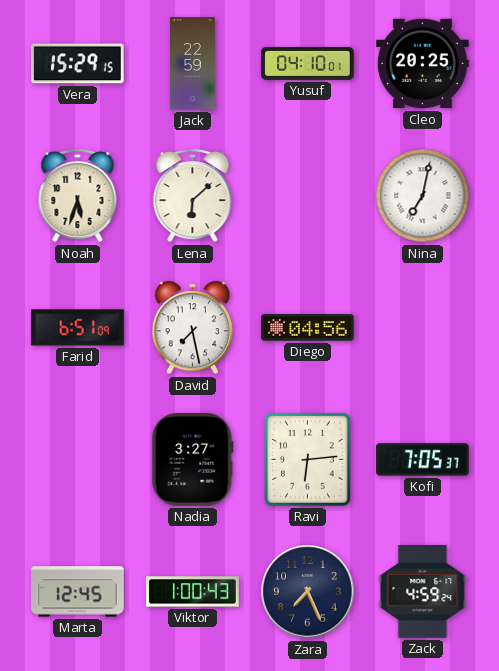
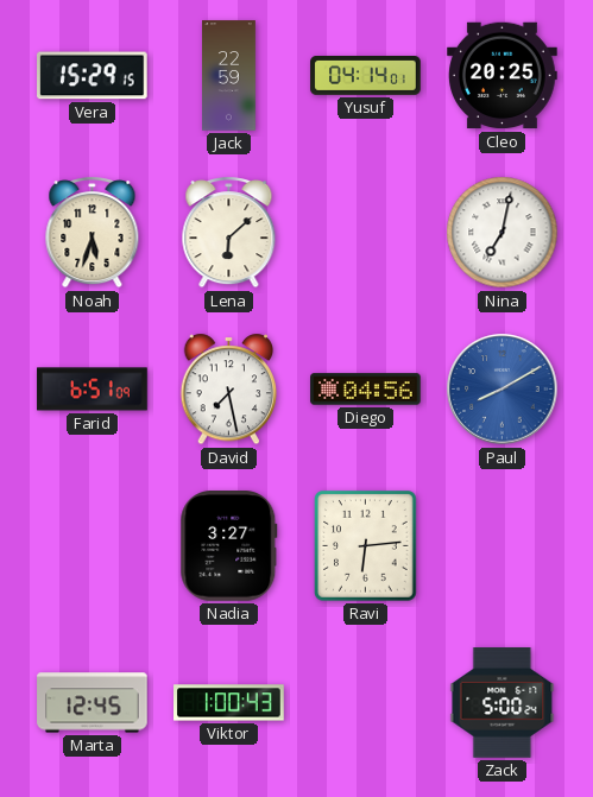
Yusuf: 04:10 -> 04:14 (366, 76)
Paul: none -> 8:10 (503, 390)
Kofi: 7:05 -> none (423, 460)
Zara: 7:26 -> none (308, 592)
Zack: 4:59 -> 5:00 (503, 703)
